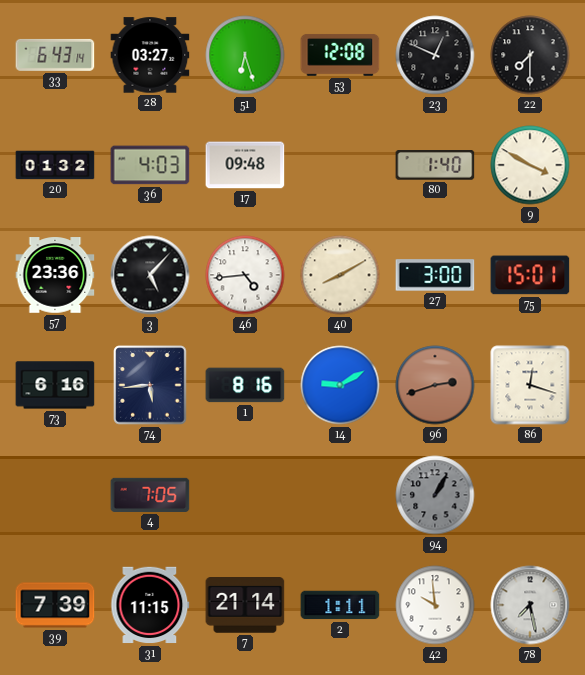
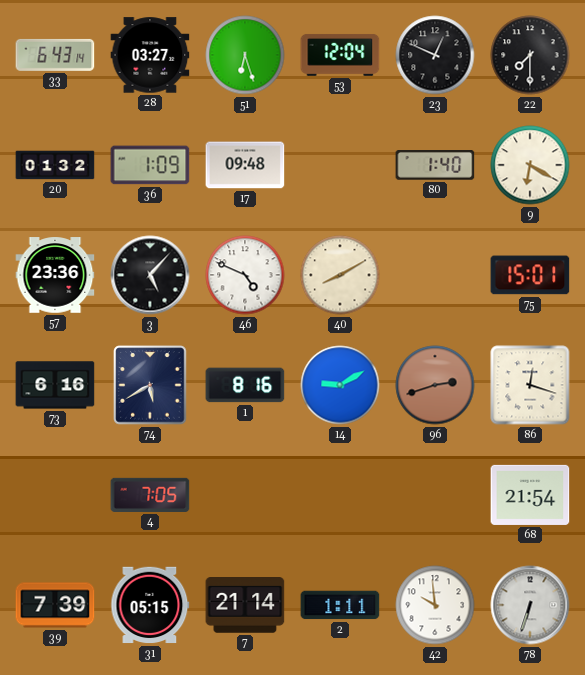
53: 12:08 -> 12:04 (340, 55)
36: 4:03 -> 1:09 (150, 165)
9: 3:50 -> 6:20 (530, 165)
46: 4:44 -> 4:49 (245, 275)
27: 3:00 -> none (435, 275)
74: 5:44 -> 5:40 (150, 385)
94: 1:05 -> none (435, 495)
68: none -> 21:54 (530, 495)
31: 11:15 -> 05:15 (150, 605)
78: 7:28 -> 6:33 (530, 605)
